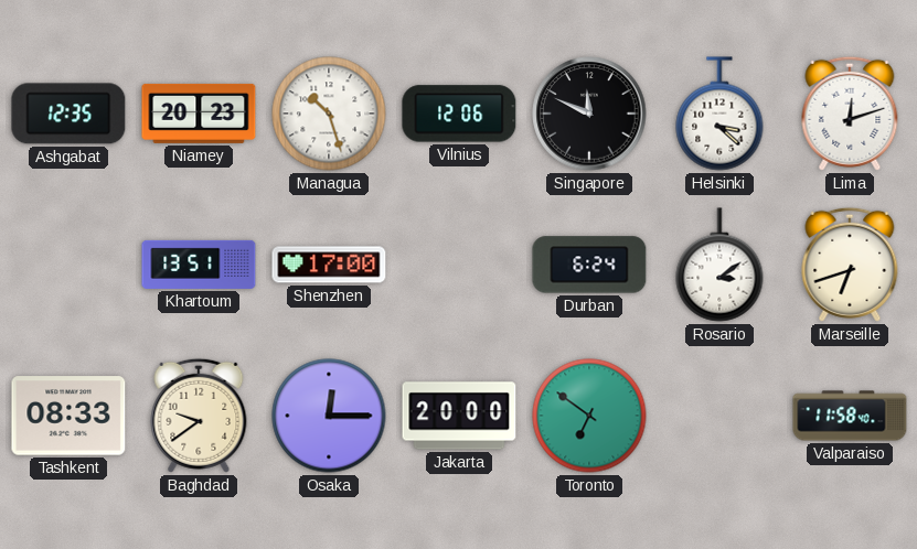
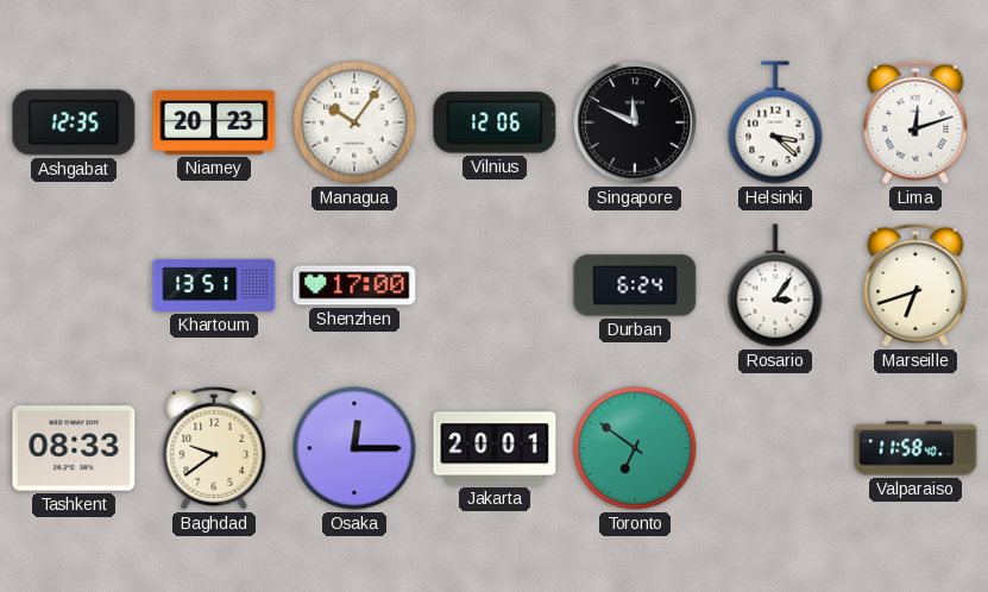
Managua: 10:27 -> 10:06 (354, 122)
Rosario: 3:09 -> 3:06 (775, 285)
Jakarta: 20:00 -> 20:01 (495, 448)
